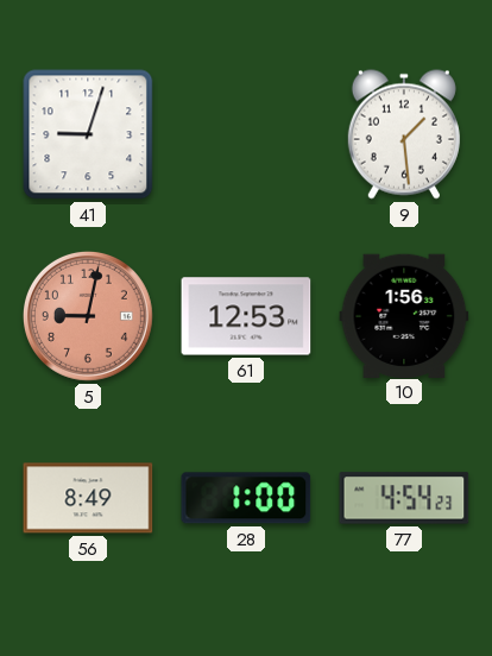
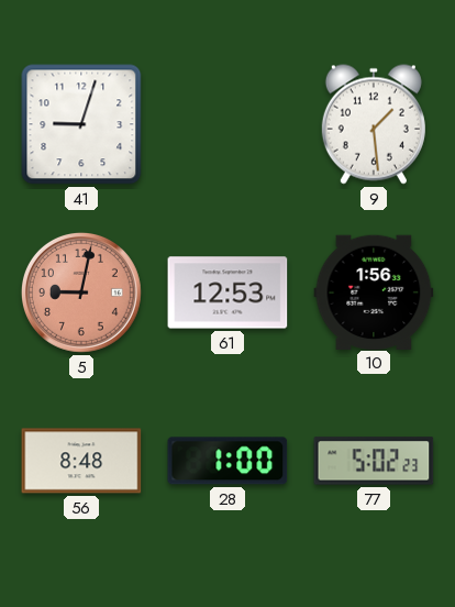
56: 8:49 -> 8:48 (81, 461)
77: 4:54 -> 5:02 (374, 461)
